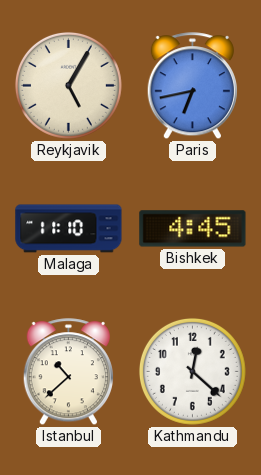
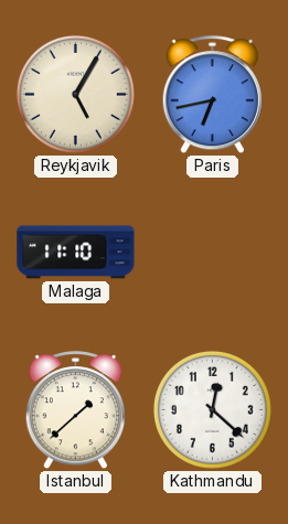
Bishkek: 4:45 -> none (193, 229)
Istanbul: 10:38 -> 1:38 (75, 410)
